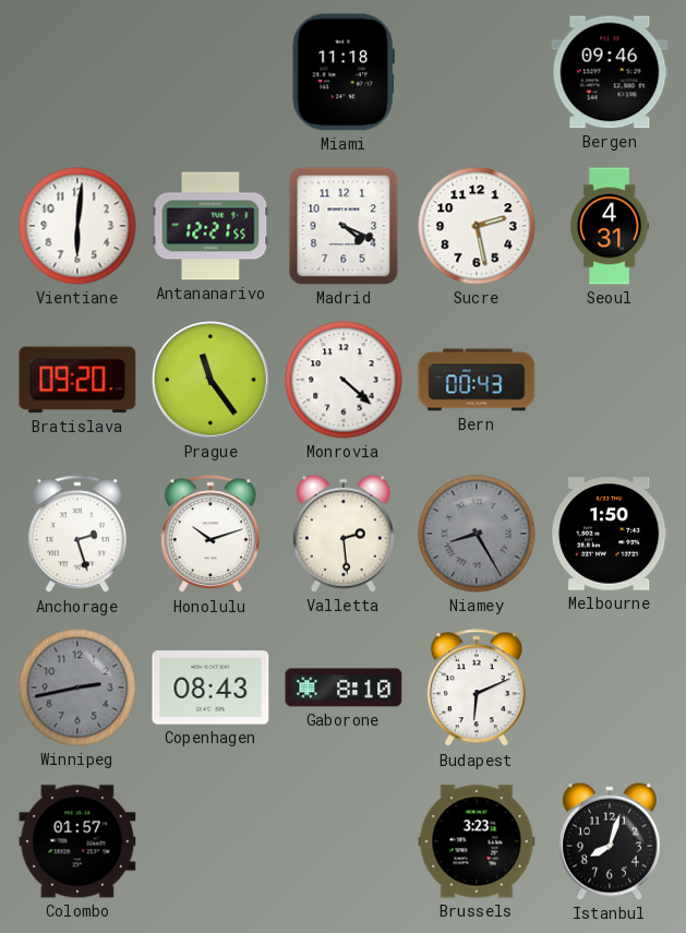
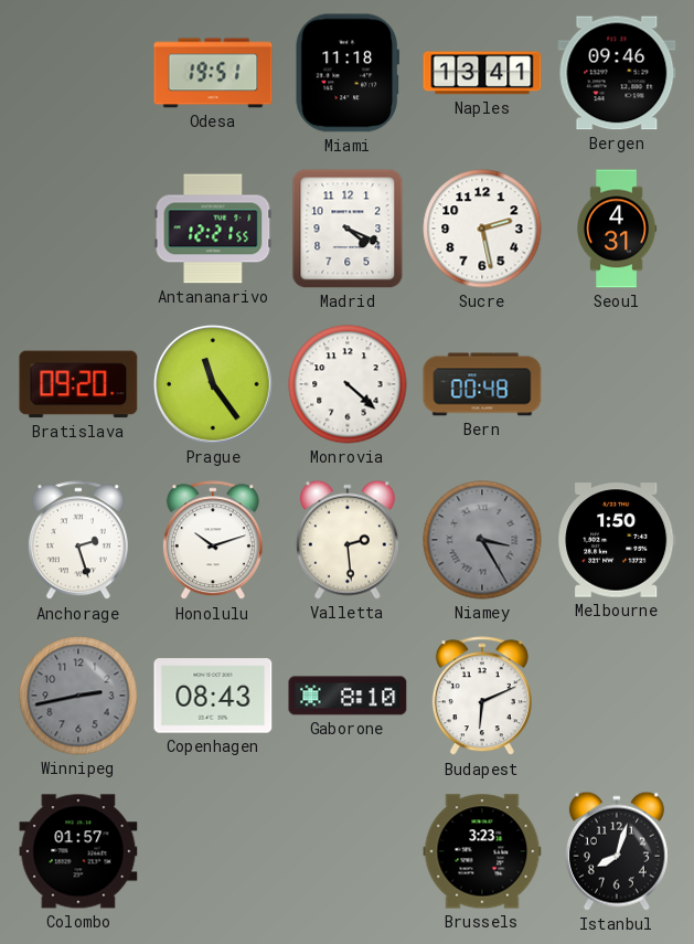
Odesa: none -> 19:51 (213, 73)
Naples: none -> 13:41 (482, 73)
Vientiane: 6:01 -> none (77, 226)
Bern: 00:43 -> 00:48 (482, 384)
Niamey: 8:25 -> 3:25 (482, 540)
